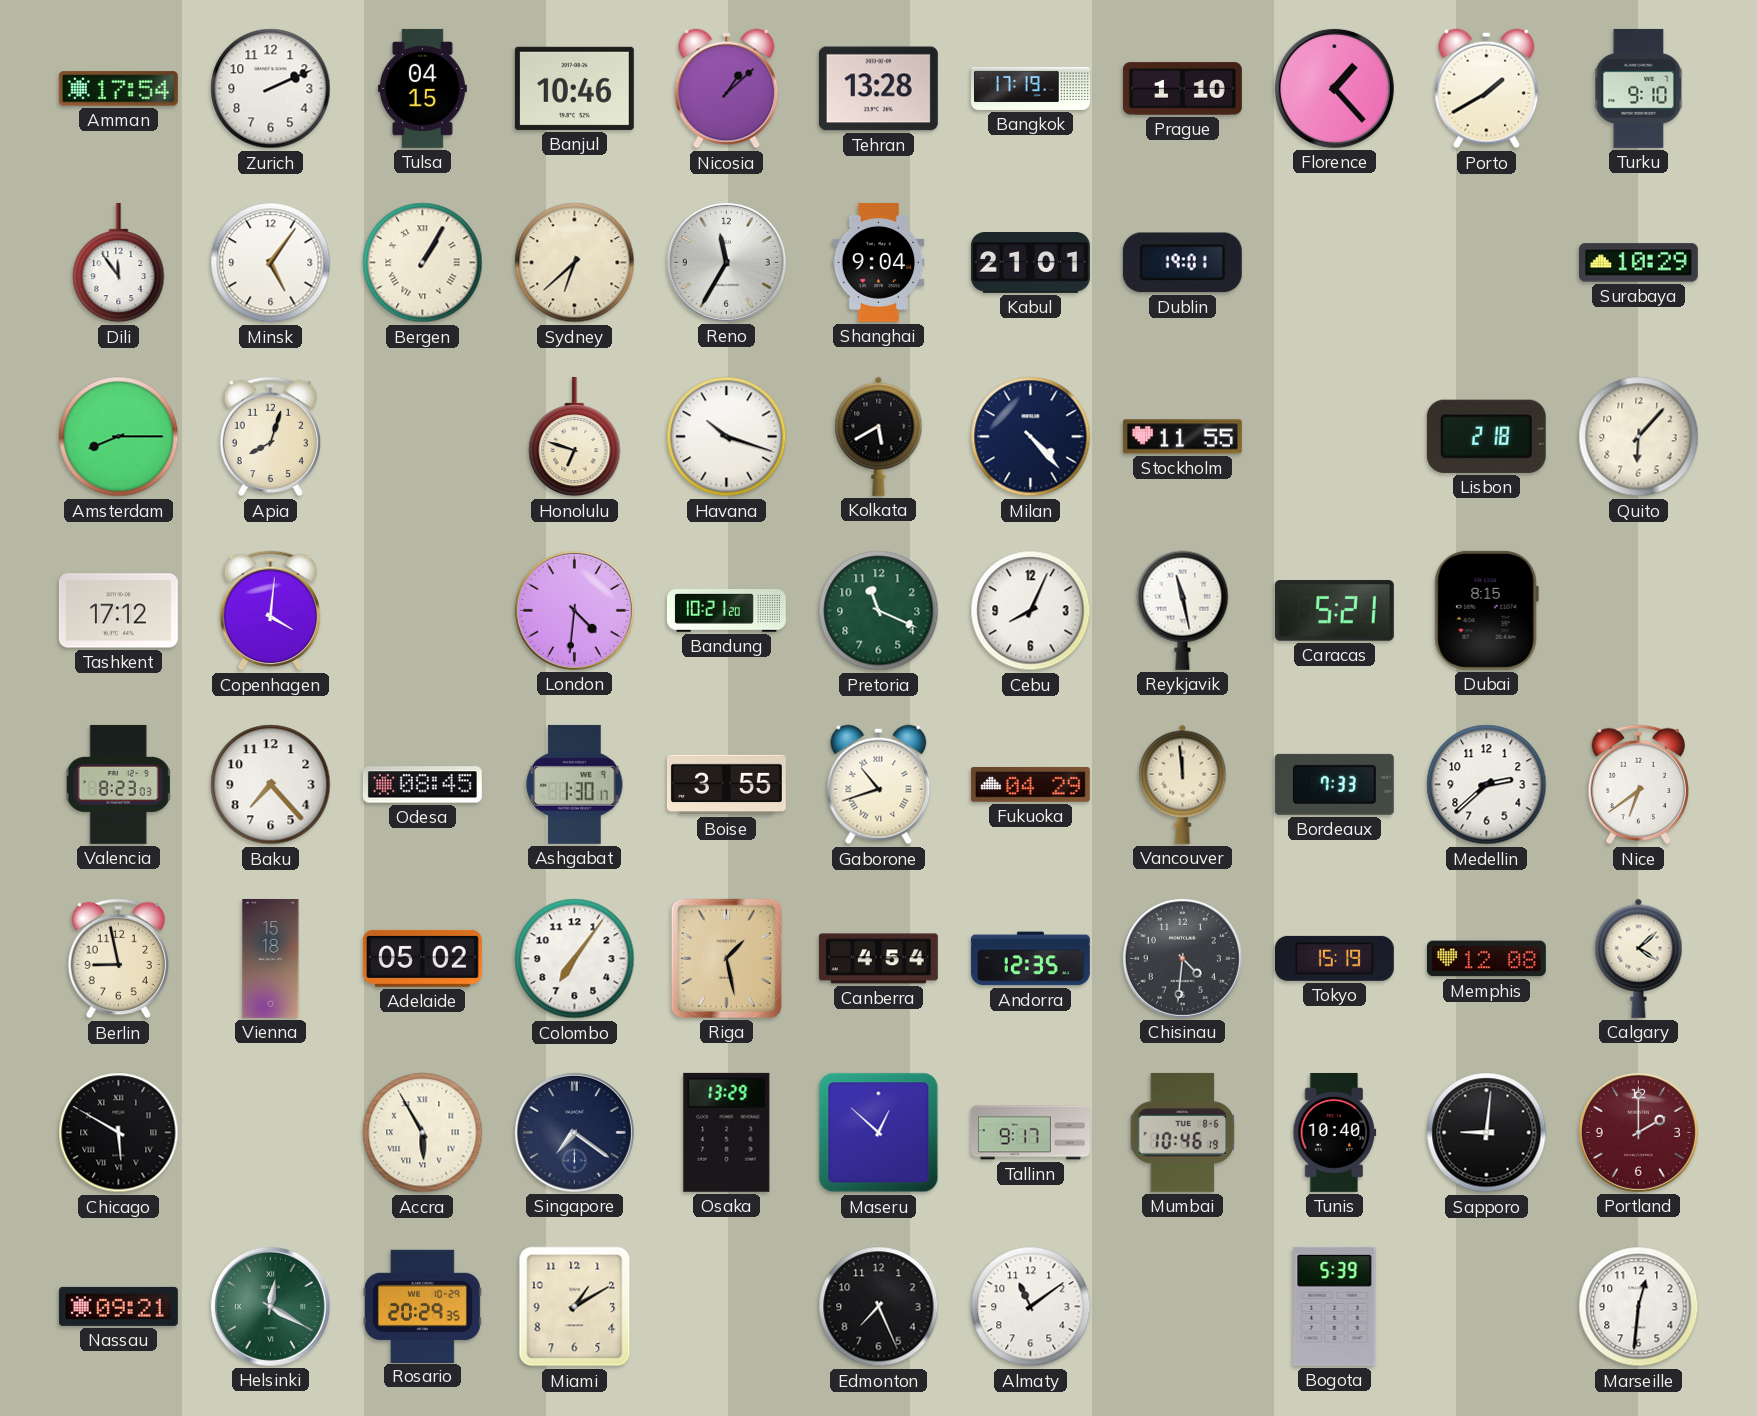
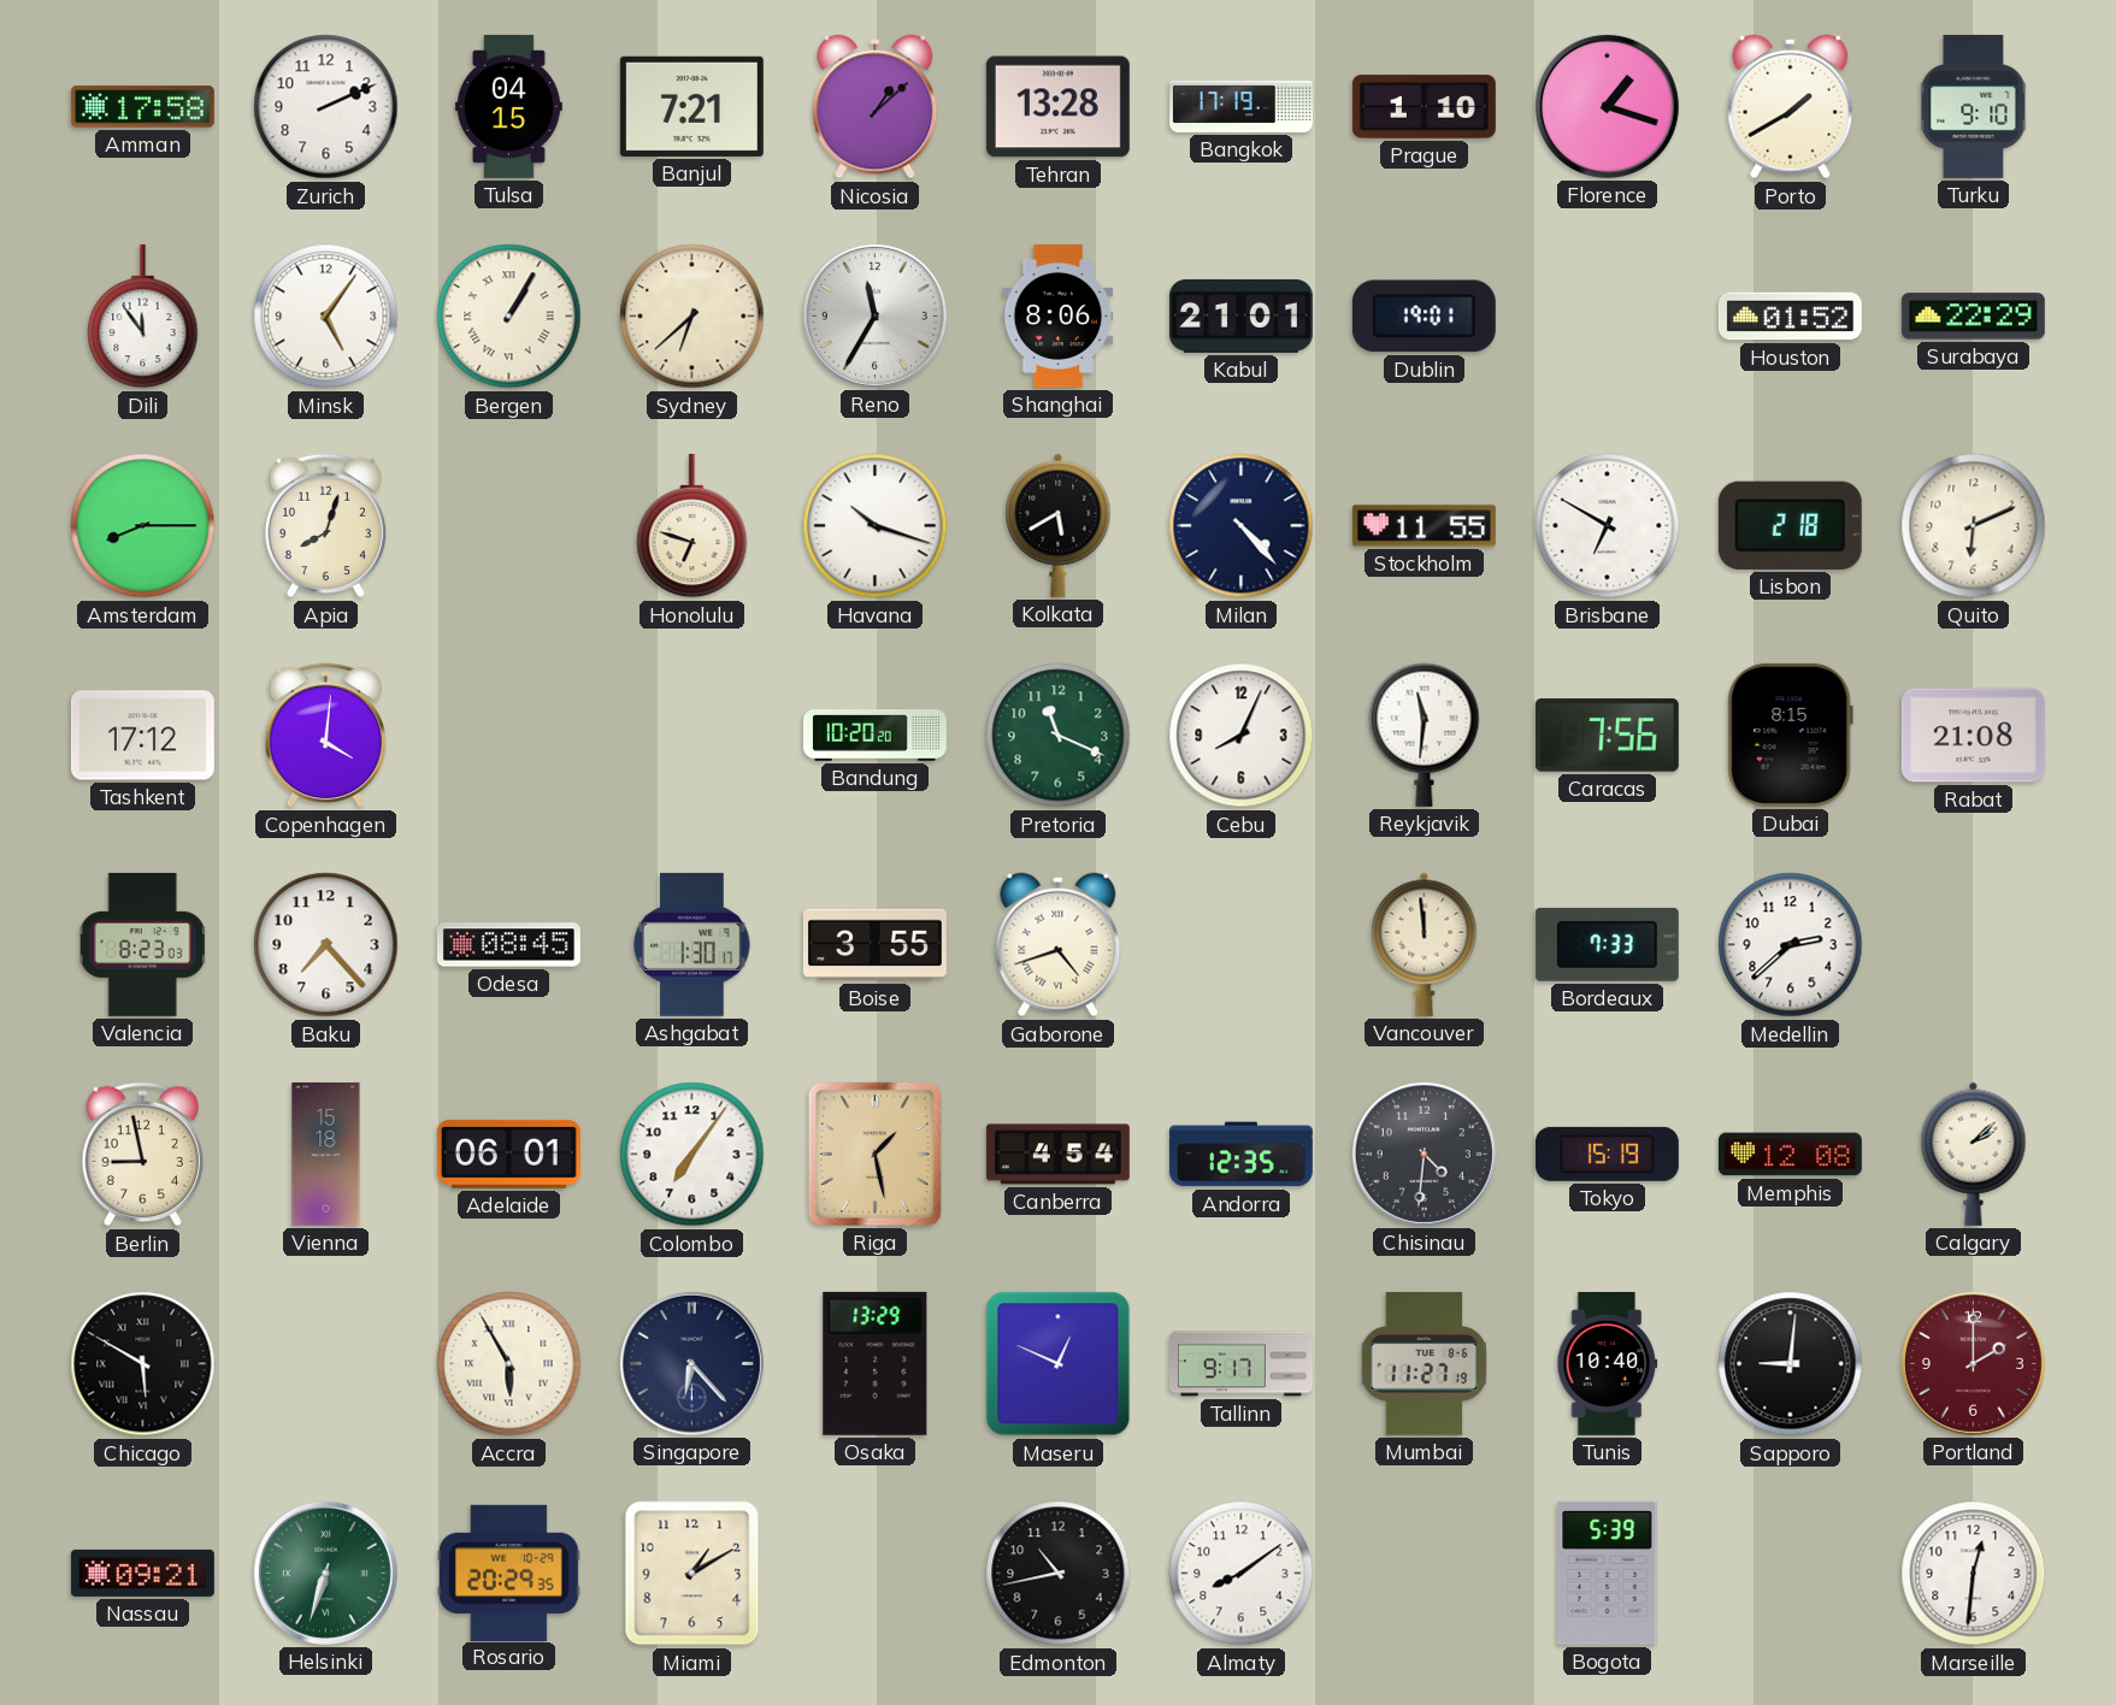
Amman: 17:54 -> 17:58 (142, 107)
Banjul: 10:46 -> 7:21 (691, 106)
Florence: 1:23 -> 1:18 (1607, 106)
Shanghai: 9:04 -> 8:06 (1059, 315)
Houston: none -> 01:52 (1790, 317)
Surabaya: 10:29 -> 22:29 (1973, 317)
Brisbane: none -> 6:50 (1608, 526)
Quito: 6:07 -> 6:11 (1974, 526)
London: 4:31 -> none (574, 610)
Bandung: 10:21 -> 10:20 (874, 736)
Reykjavik: 11:28 -> 11:31 (1425, 734)
Caracas: 5:21 -> 7:56 (1607, 736)
Rabat: none -> 21:08 (1973, 736)
Gaborone: 10:42 -> 4:42 (1059, 945)
Fukuoka: 04:29 -> none (1030, 784)
Nice: 6:39 -> none (1638, 785)
Adelaide: 05:02 -> 06:01 (508, 1154)
Calgary: 4:08 -> 2:08 (1974, 1154)
Singapore: 7:21 -> 6:23 (691, 1363)
Maseru: 12:52 -> 12:49 (1059, 1364)
Mumbai: 10:46 -> 11:27 (1425, 1363)
Helsinki: 12:20 -> 6:33 (325, 1573)
Edmonton: 7:26 -> 10:43 (1059, 1574)
Almaty: 11:09 -> 8:09 (1242, 1574)
